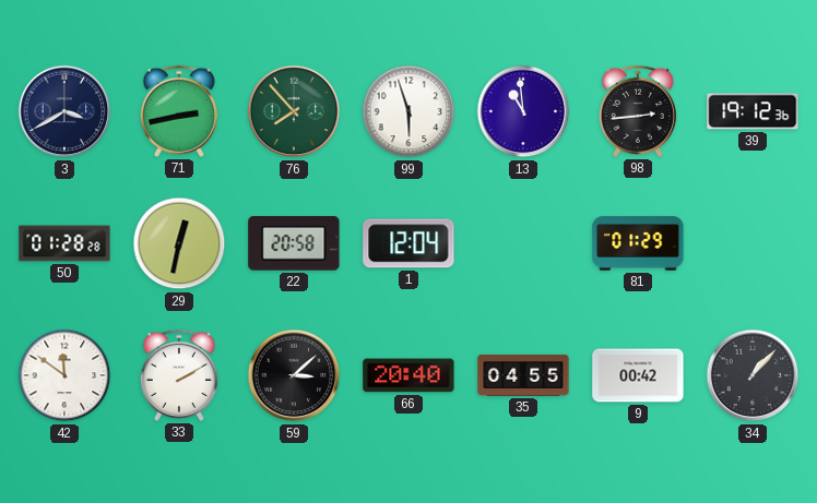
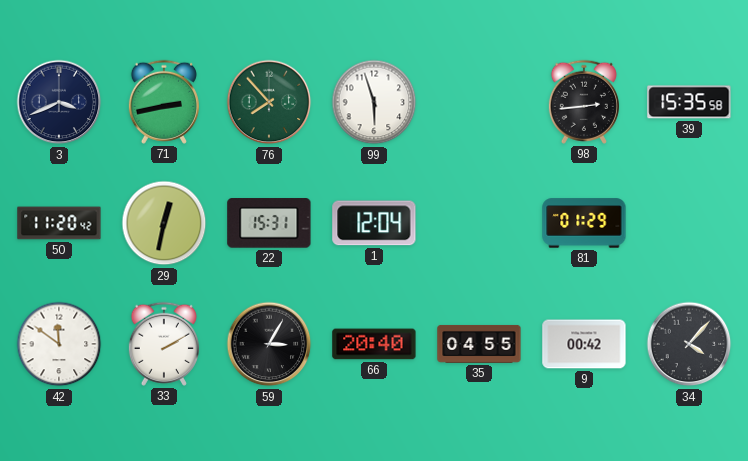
3: 3:40 -> 3:41 (59, 102)
13: 10:59 -> none (523, 111)
39: 19:12 -> 15:35 (689, 102)
50: 01:28 -> 11:20 (59, 223)
22: 20:58 -> 15:31 (269, 223)
59: 3:08 -> 3:05 (269, 344)
34: 1:07 -> 4:07 (689, 344)
